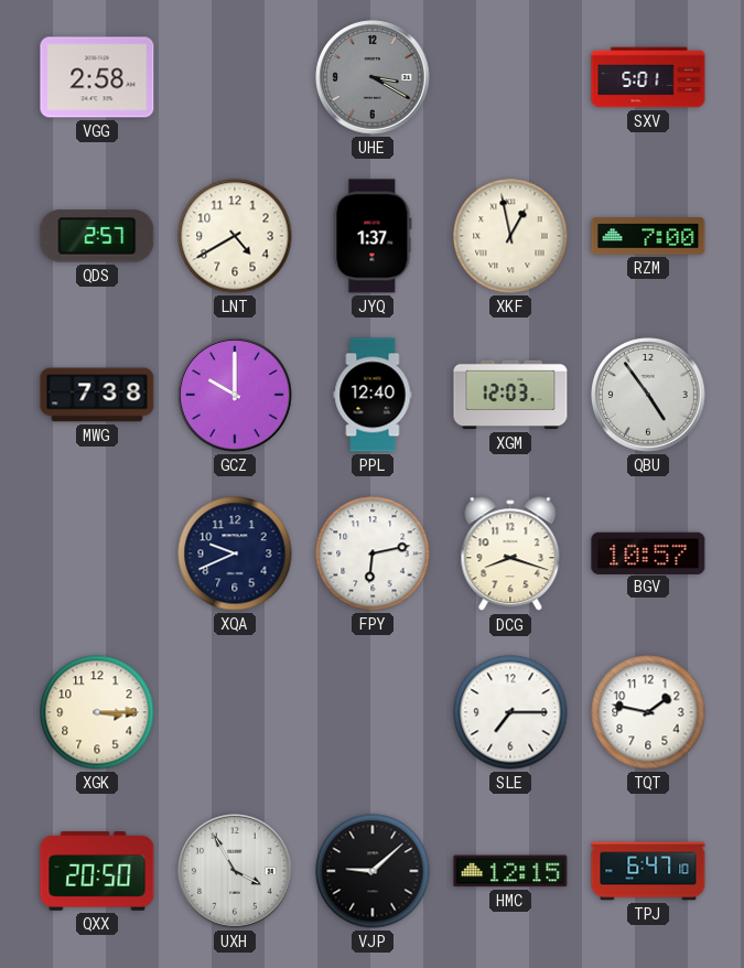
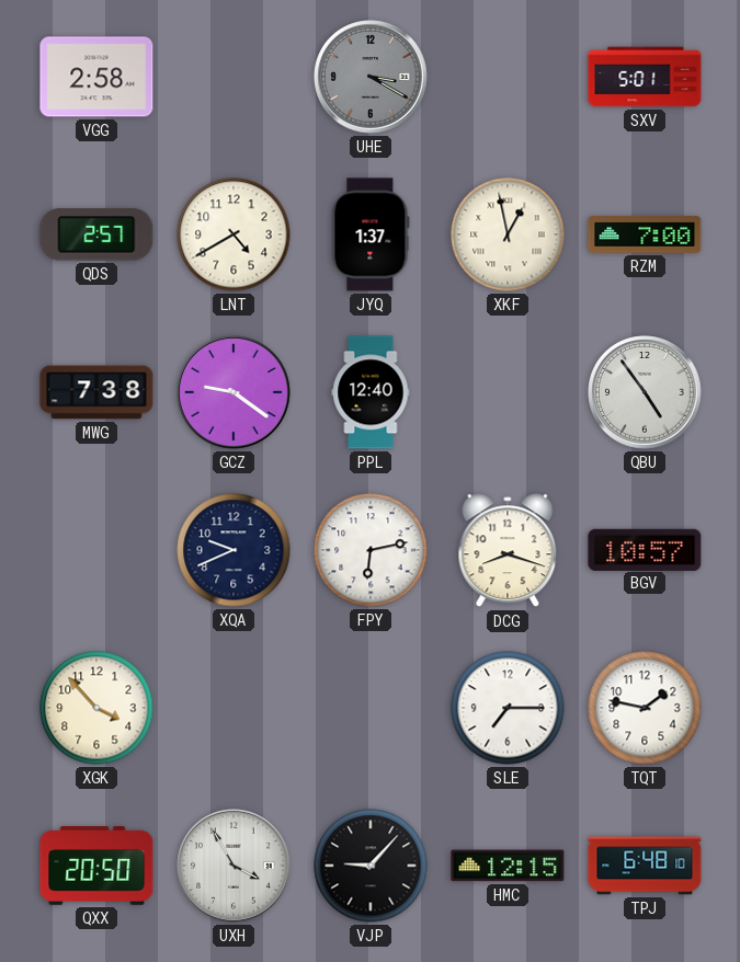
GCZ: 10:00 -> 9:21 (234, 392)
XGM: 12:03 -> none (510, 395)
XGK: 3:15 -> 3:53 (96, 708)
VJP: 9:08 -> 9:07 (371, 866)
TPJ: 6:47 -> 6:48 (645, 866)
